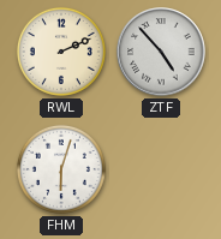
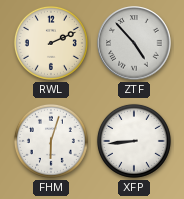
XFP: none -> 8:44 (134, 141)
